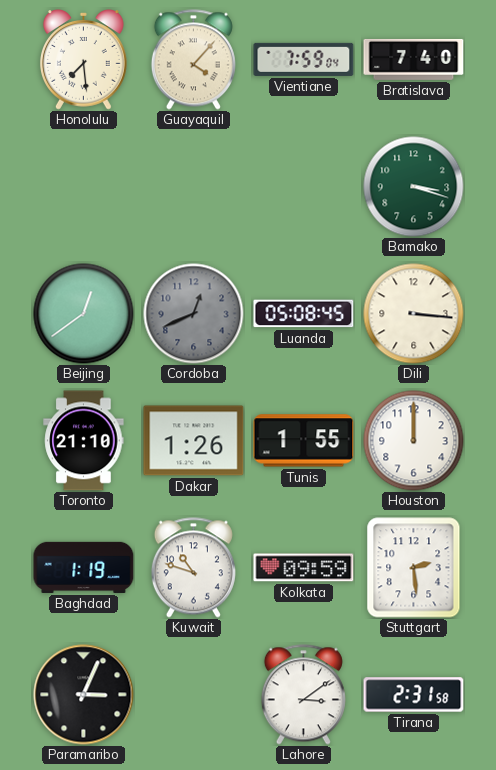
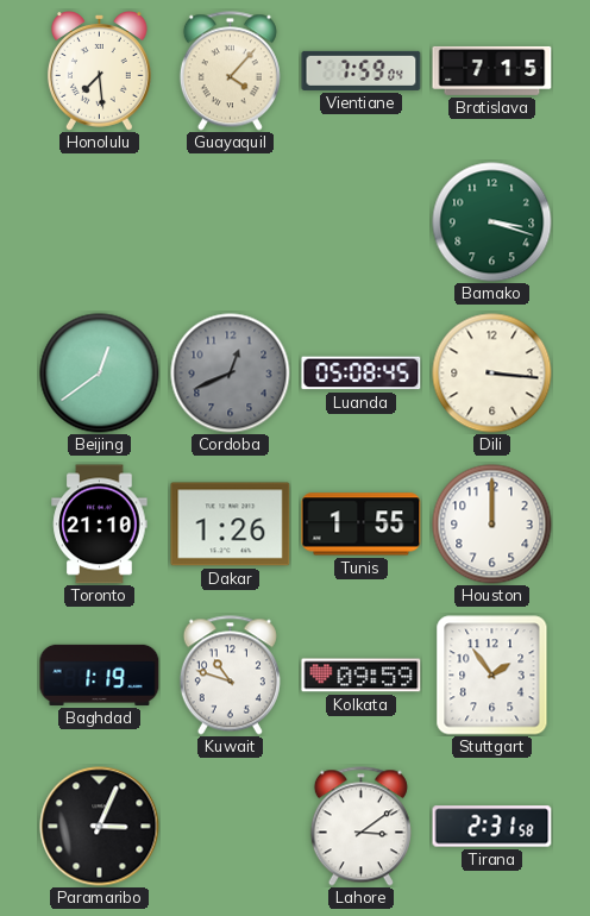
Bratislava: 7:40 -> 7:15 (492, 70)
Stuttgart: 2:29 -> 1:54 (492, 676)
